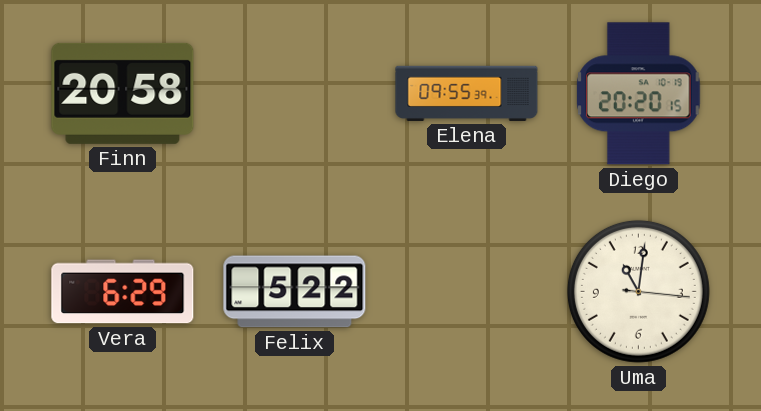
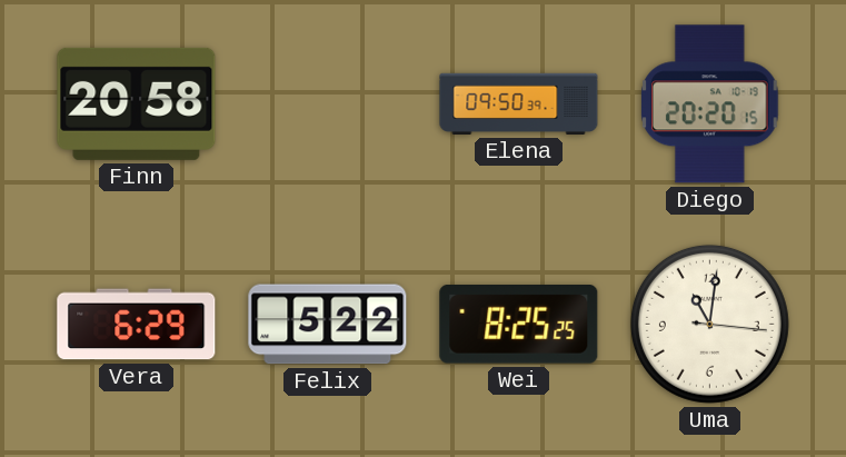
Elena: 09:55 -> 09:50 (519, 103)
Wei: none -> 8:25 (519, 325)
